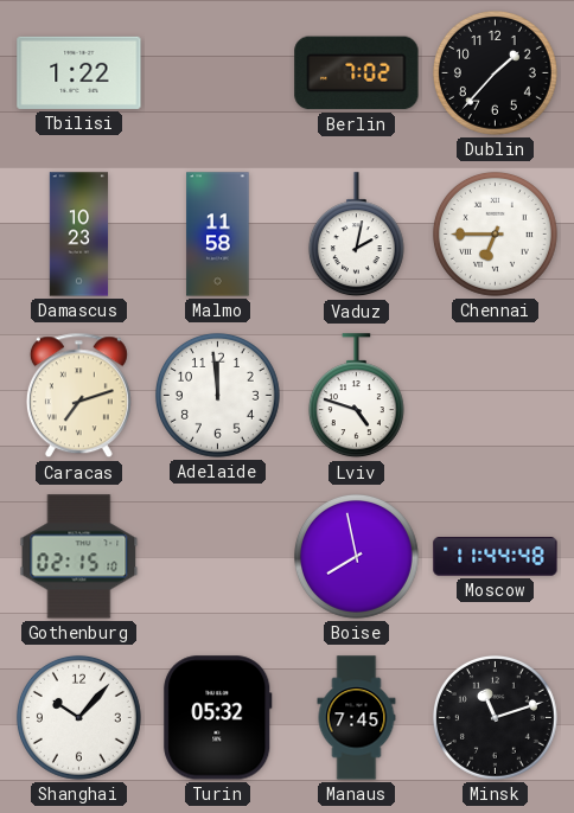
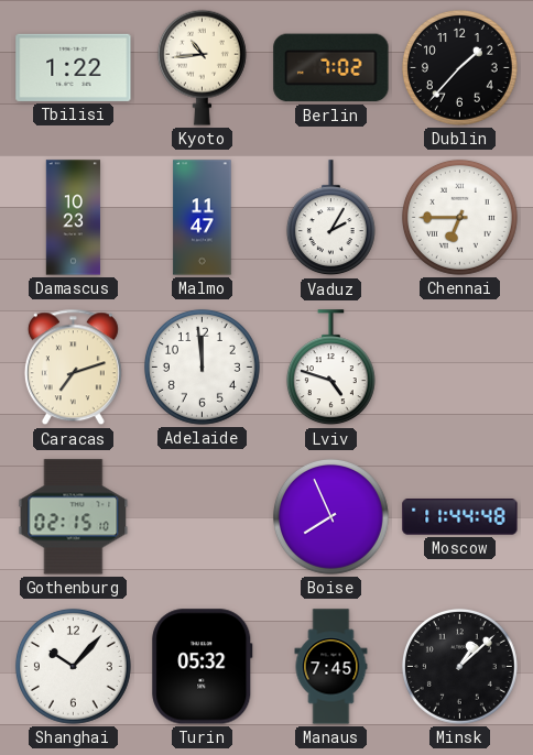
Kyoto: none -> 10:44 (202, 67)
Malmo: 11:58 -> 11:47 (203, 218)
Vaduz: 2:02 -> 2:05 (330, 218)
Boise: 7:58 -> 7:56 (330, 516)
Minsk: 11:12 -> 1:08 (459, 666)
